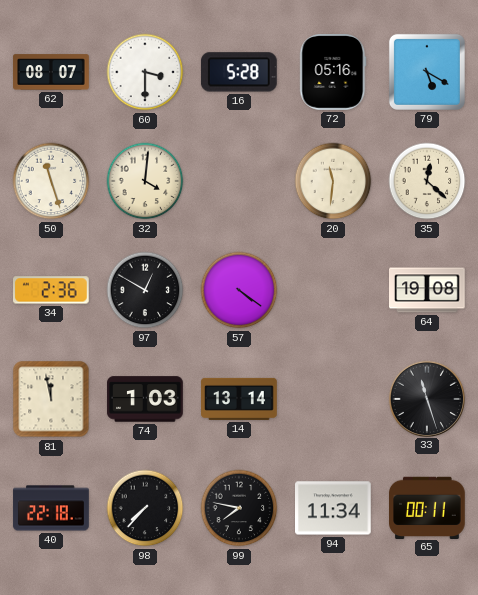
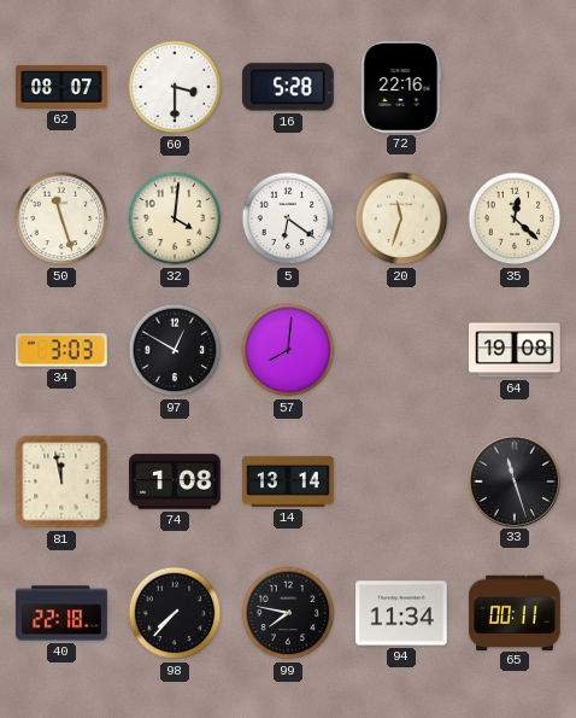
72: 05:16 -> 22:16 (401, 88)
79: 5:20 -> none (427, 72)
5: none -> 6:21 (288, 218)
20: 11:31 -> 11:33 (401, 218)
34: 2:36 -> 3:03 (63, 350)
57: 4:21 -> 8:01 (288, 350)
74: 1:03 -> 1:08 (175, 481)
